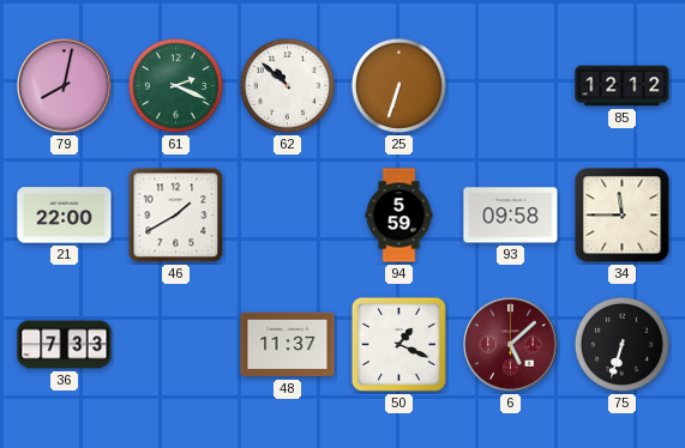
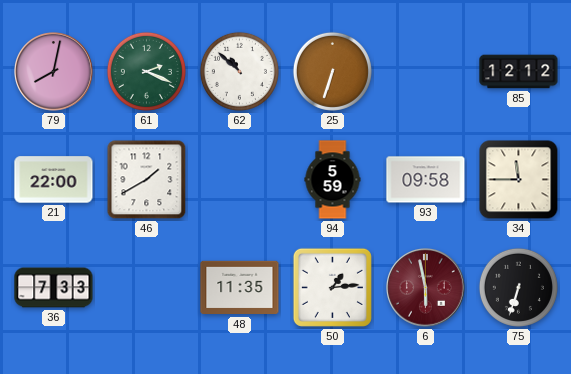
48: 11:37 -> 11:35 (240, 288)
50: 1:19 -> 1:14 (332, 287)
6: 5:08 -> 5:58 (426, 288)
